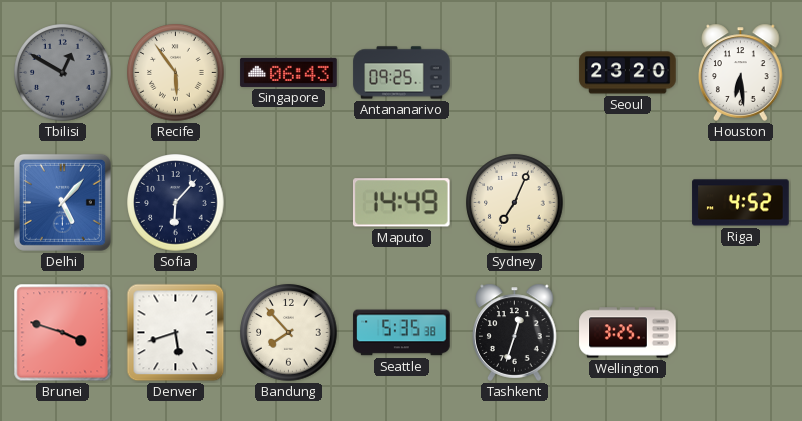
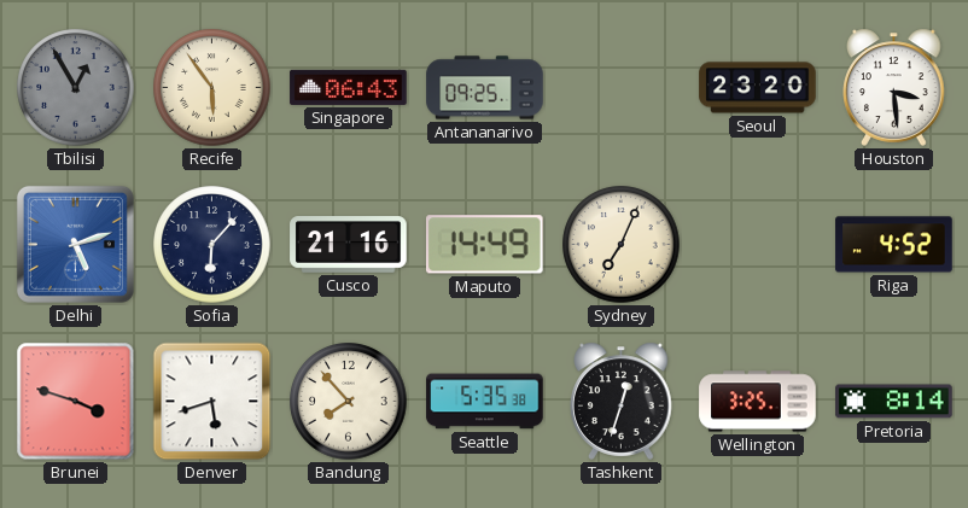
Tbilisi: 12:50 -> 12:55 (76, 88)
Houston: 6:29 -> 3:29 (894, 87)
Delhi: 5:07 -> 5:12 (75, 244)
Cusco: none -> 21:16 (349, 245)
Pretoria: none -> 8:14 (894, 402)
